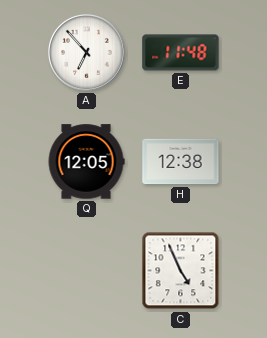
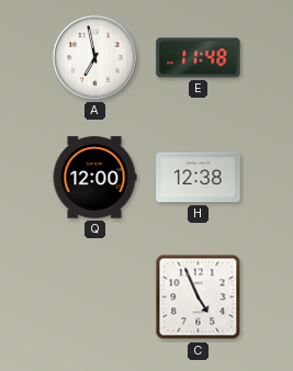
A: 6:53 -> 6:58 (94, 57)
Q: 12:05 -> 12:00 (94, 178)
